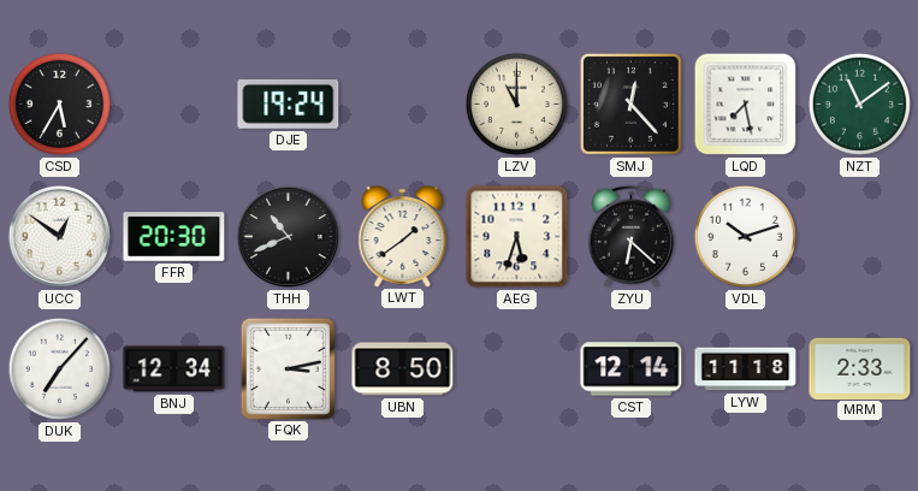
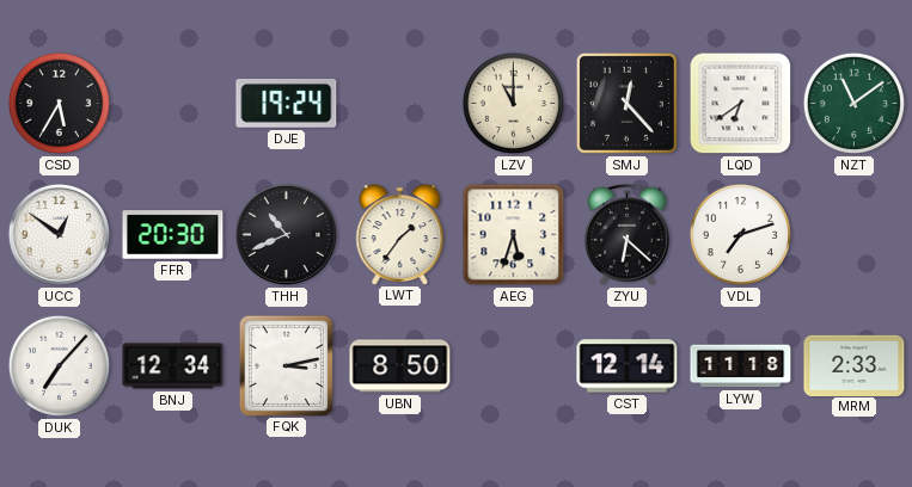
LQD: 7:28 -> 6:39 (741, 104)
LWT: 1:39 -> 1:36 (400, 234)
VDL: 10:12 -> 7:12 (740, 234)
